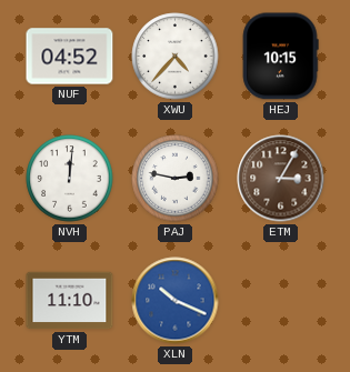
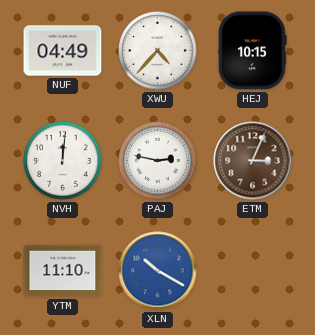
NUF: 04:52 -> 04:49 (63, 51)
ETM: 3:05 -> 3:04 (253, 161)
XLN: 10:19 -> 10:20 (158, 271)
